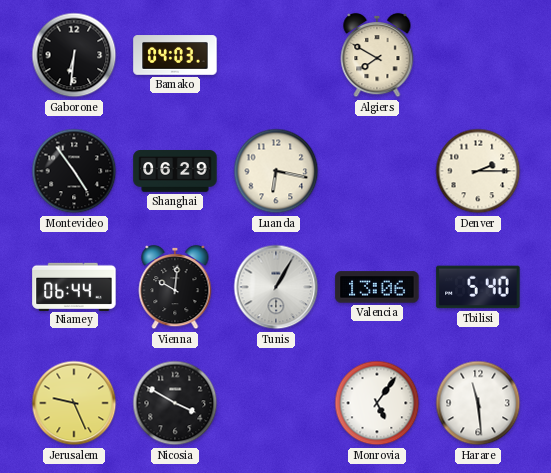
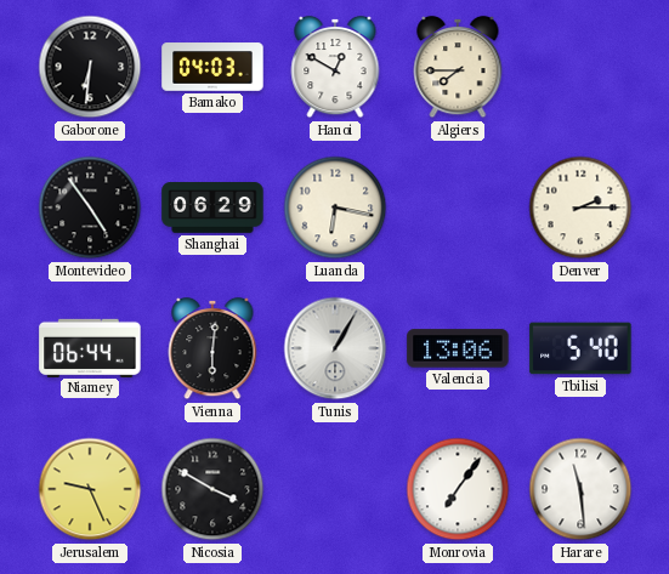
Hanoi: none -> 12:50 (335, 67)
Algiers: 7:50 -> 7:45 (458, 67)
Vienna: 10:01 -> 6:01 (212, 348)
Monrovia: 5:06 -> 7:06 (458, 489)
